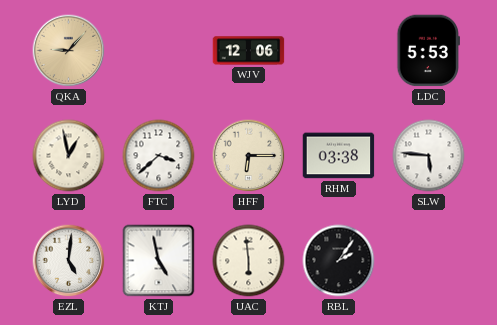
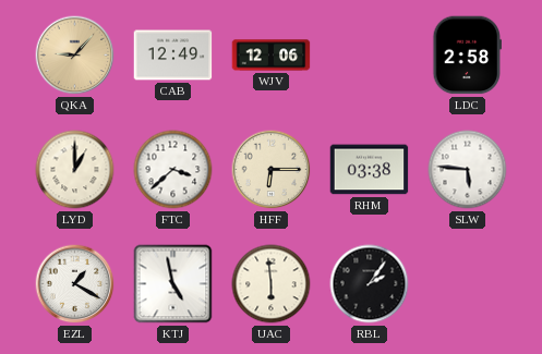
CAB: none -> 12:49 (173, 56)
LDC: 5:53 -> 2:58 (467, 56)
LYD: 12:58 -> 1:00 (75, 170)
EZL: 5:01 -> 1:20 (75, 284)
